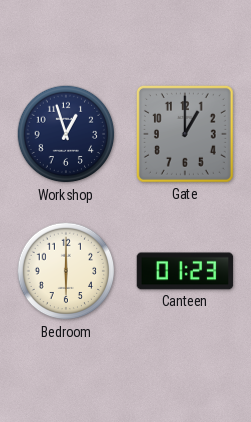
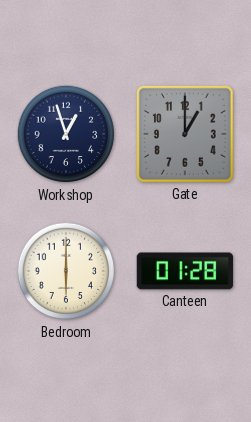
Canteen: 01:23 -> 01:28 (185, 271)
